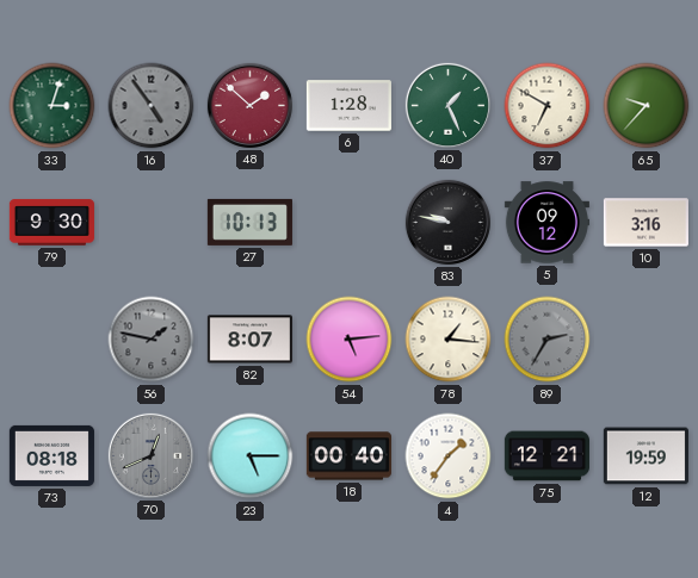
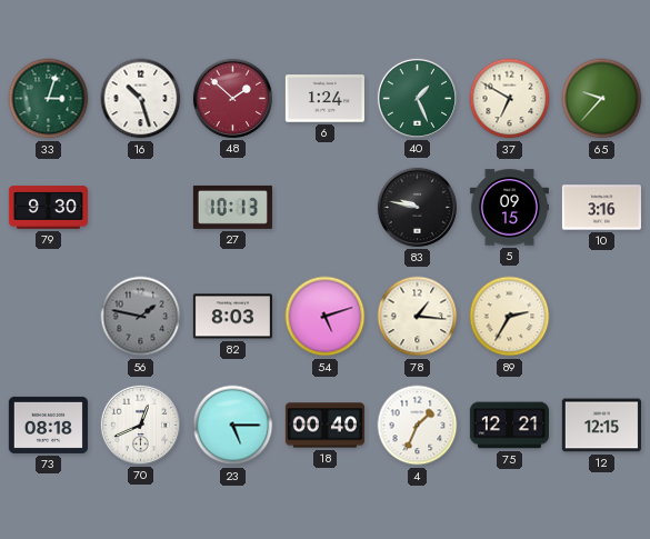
16: 4:54 -> 10:27 (141, 99)
16 dial: grey -> white (141, 99)
6: 1:28 -> 1:24 (324, 99)
5: 09:12 -> 09:15 (509, 208)
82: 8:07 -> 8:03 (232, 317)
54: 5:14 -> 5:12 (326, 317)
89 dial: grey -> cream (510, 317)
70 dial: grey -> white (140, 425)
4: 1:36 -> 1:34 (418, 426)
12: 19:59 -> 12:15 (601, 426)
